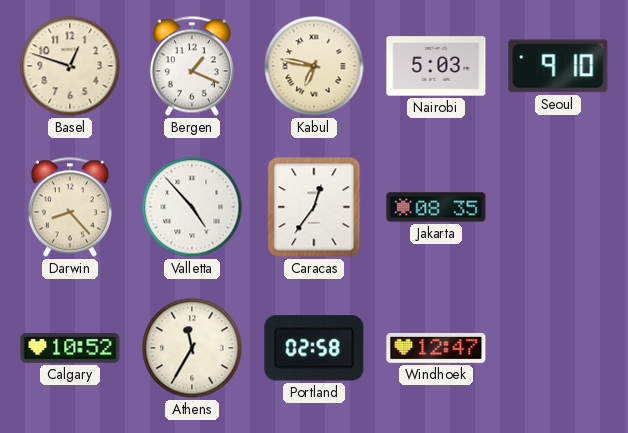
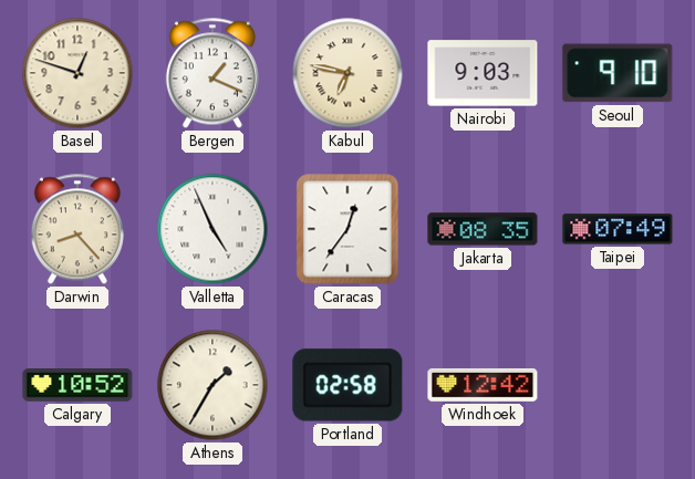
Nairobi: 5:03 -> 9:03 (483, 73)
Valletta: 4:53 -> 4:56 (212, 229)
Taipei: none -> 07:49 (618, 229)
Athens: 11:35 -> 1:35 (212, 385)
Windhoek: 12:47 -> 12:42 (483, 385)
